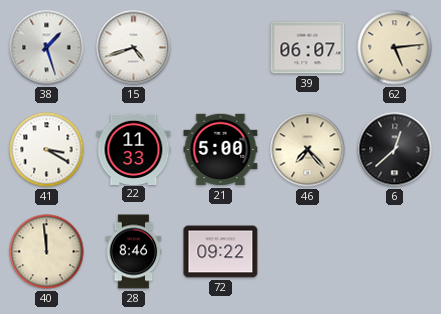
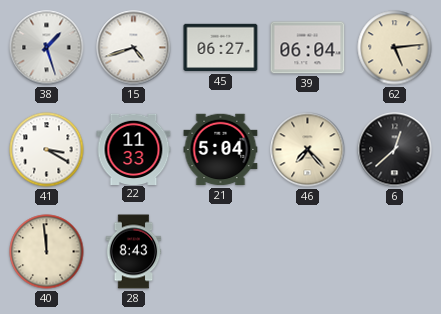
45: none -> 06:27 (221, 48)
39: 06:07 -> 06:04 (308, 48)
21: 5:00 -> 5:04 (221, 150)
28: 8:46 -> 8:43 (134, 252)
72: 09:22 -> none (221, 252)
